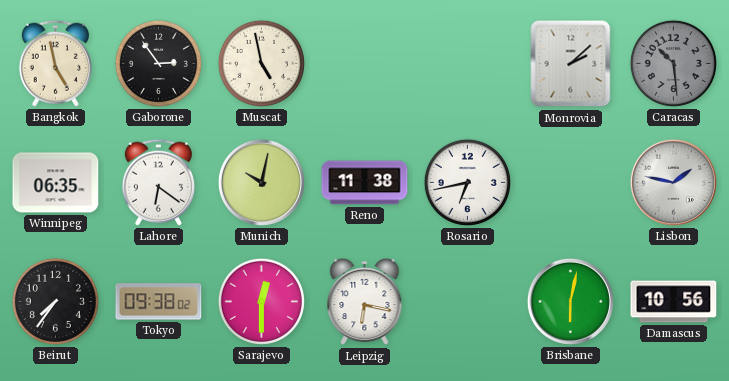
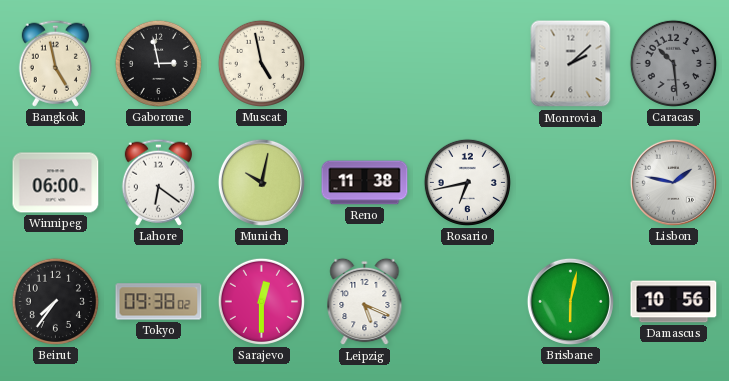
Gaborone: 2:54 -> 2:58 (158, 63)
Winnipeg: 06:35 -> 06:00 (56, 183)
Leipzig: 6:17 -> 5:19 (365, 302)
